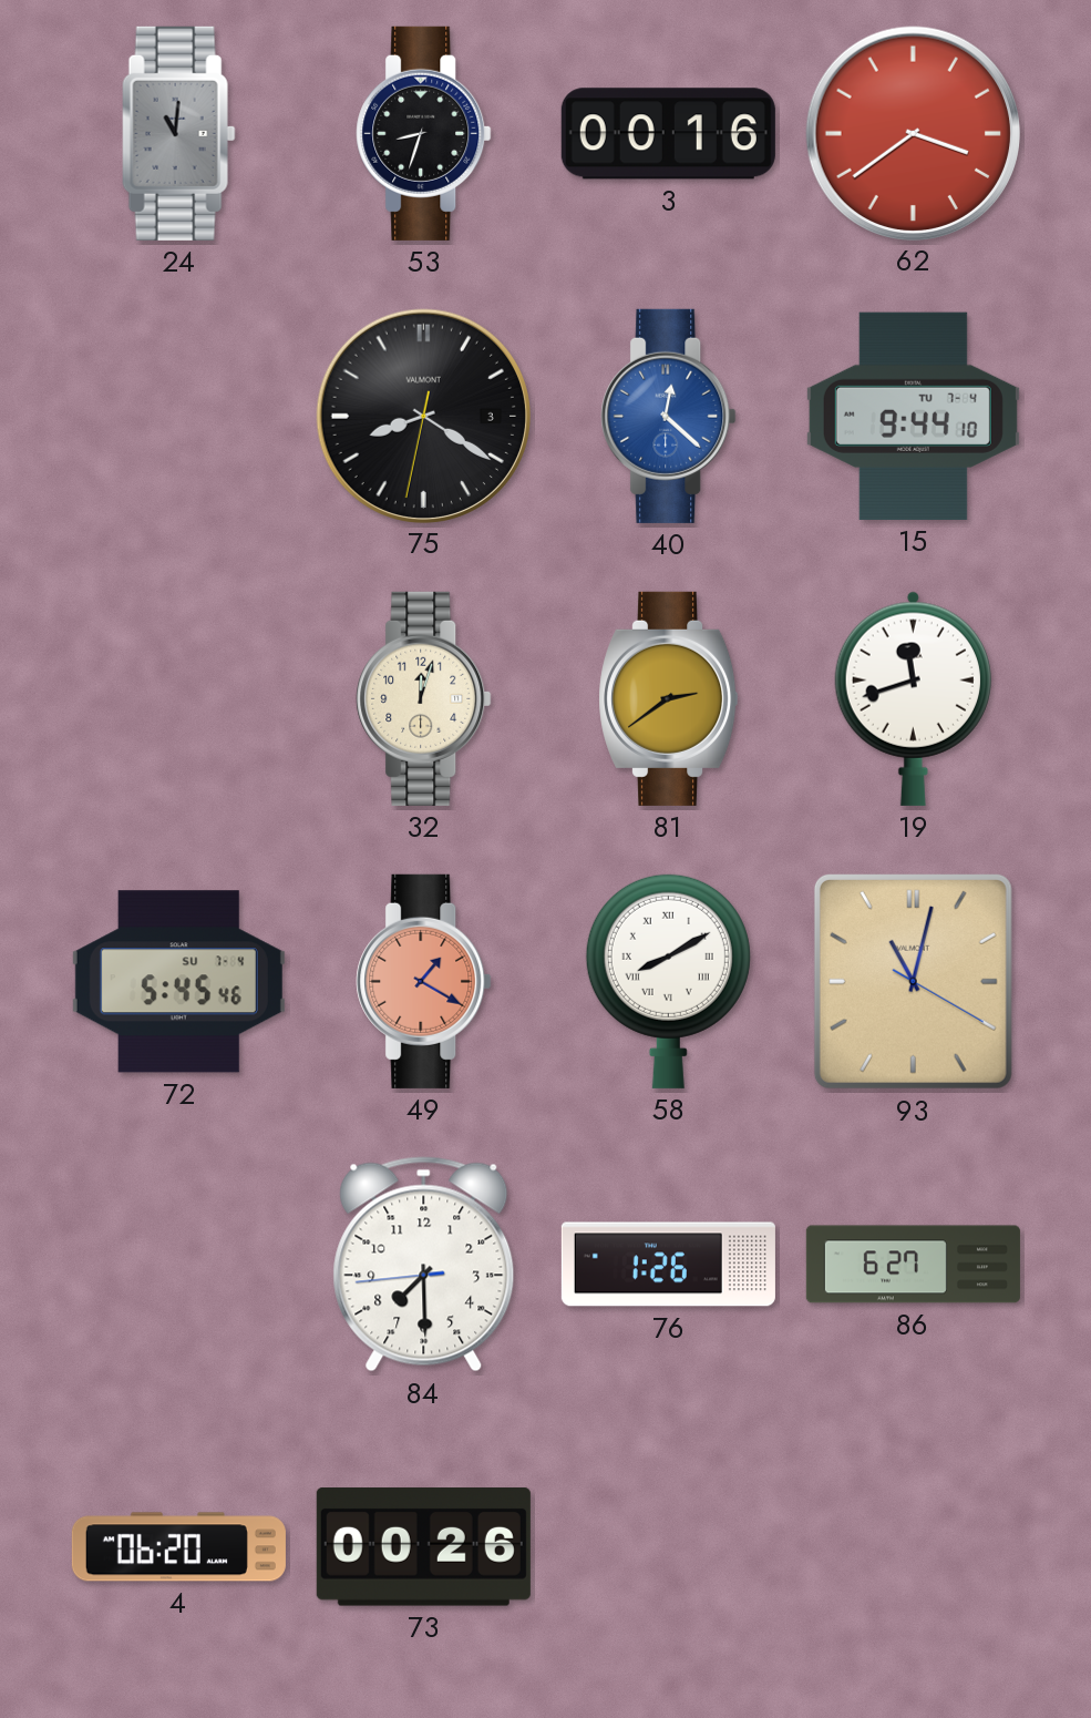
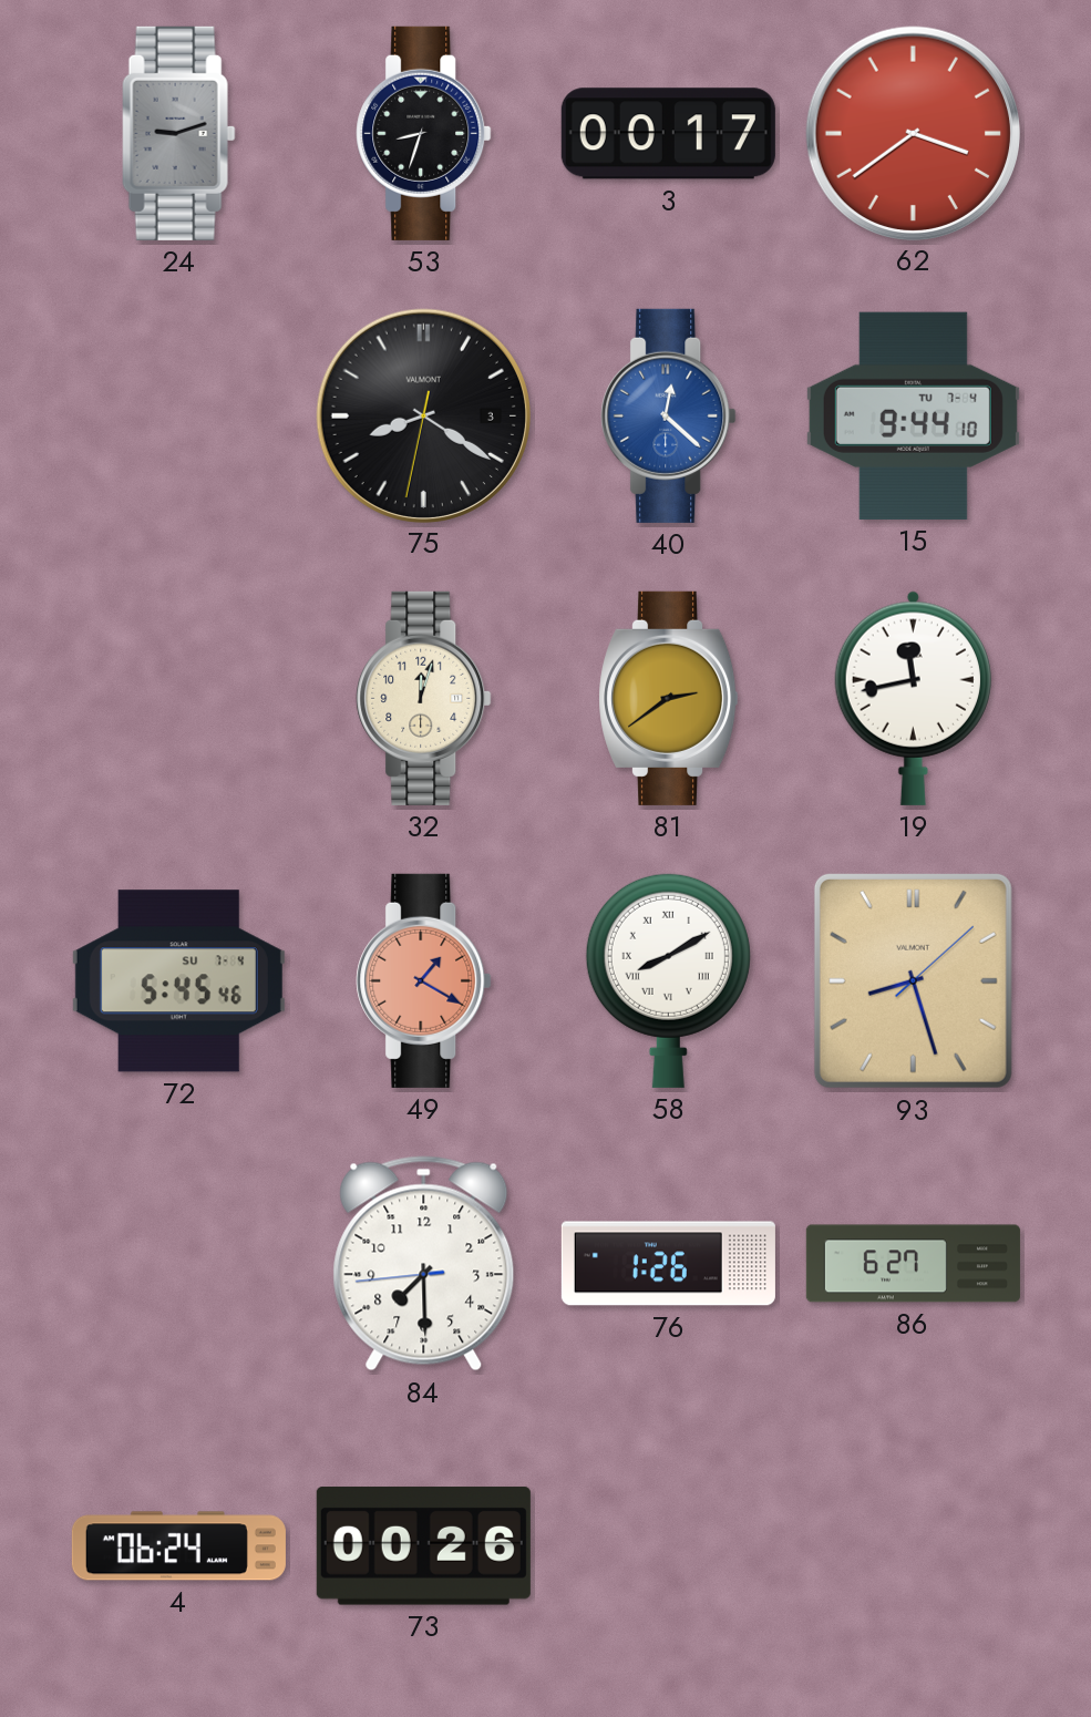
24: 11:01 -> 9:12 (179, 133)
3: 00:16 -> 00:17 (668, 134)
19: 11:42 -> 11:43 (913, 698)
93: 11:02 -> 8:27 (913, 980)
4: 06:20 -> 06:24 (178, 1546)
